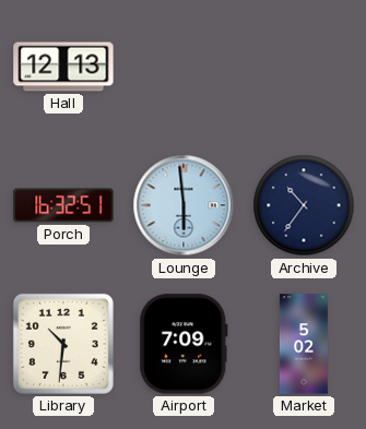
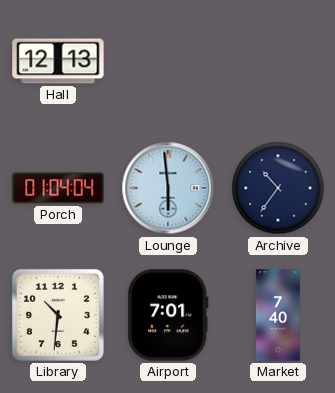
Porch: 16:32 -> 01:04 (58, 188)
Airport: 7:09 -> 7:01 (168, 315)
Market: 5:02 -> 7:40 (278, 315)
